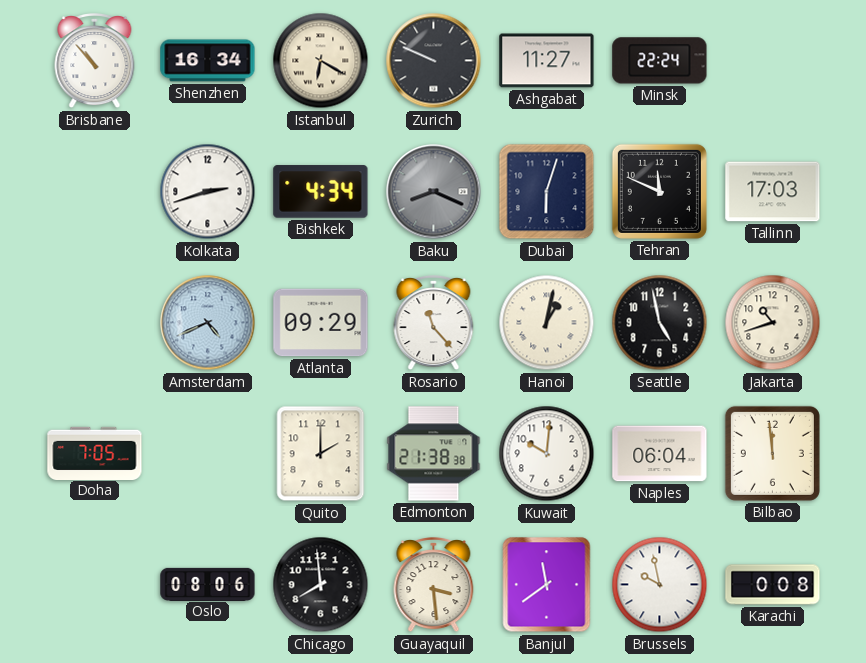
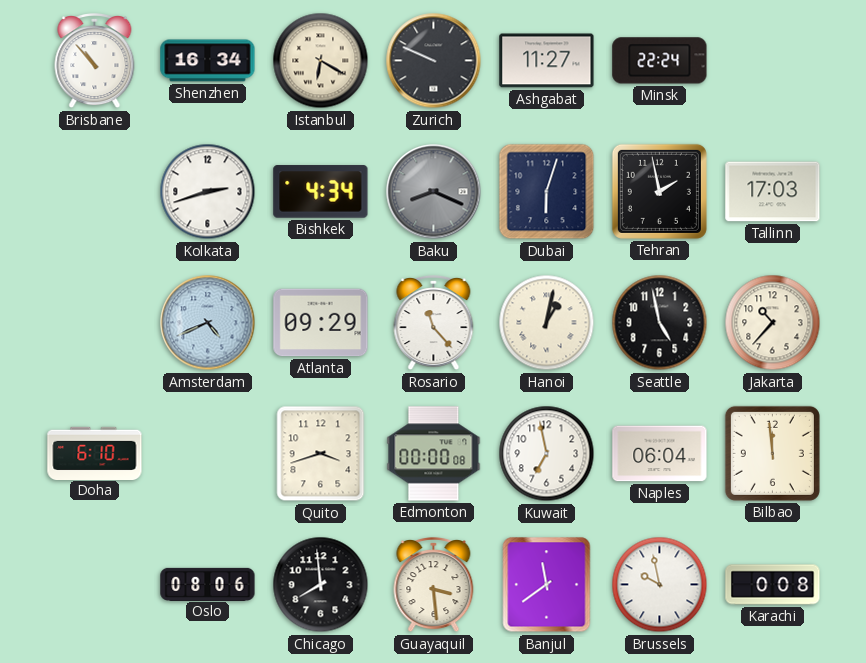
Tehran: 11:49 -> 1:58 (659, 191)
Jakarta: 10:42 -> 10:37 (773, 323)
Doha: 7:05 -> 6:10 (95, 453)
Quito: 2:00 -> 3:42 (321, 454)
Edmonton: 21:38 -> 00:00 (434, 454)
Kuwait: 10:01 -> 6:58 (547, 454)
